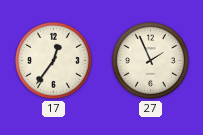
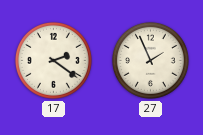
17: 12:36 -> 2:21 (53, 60)
